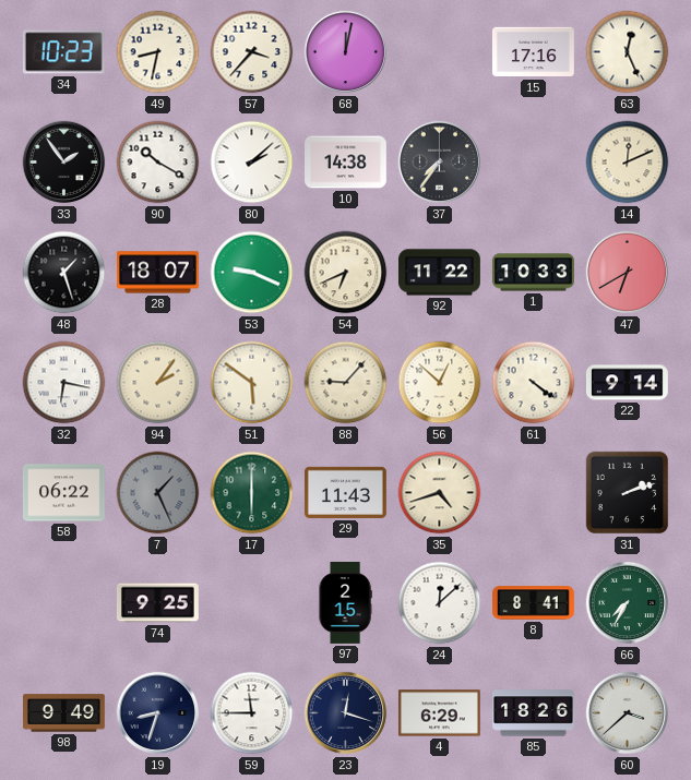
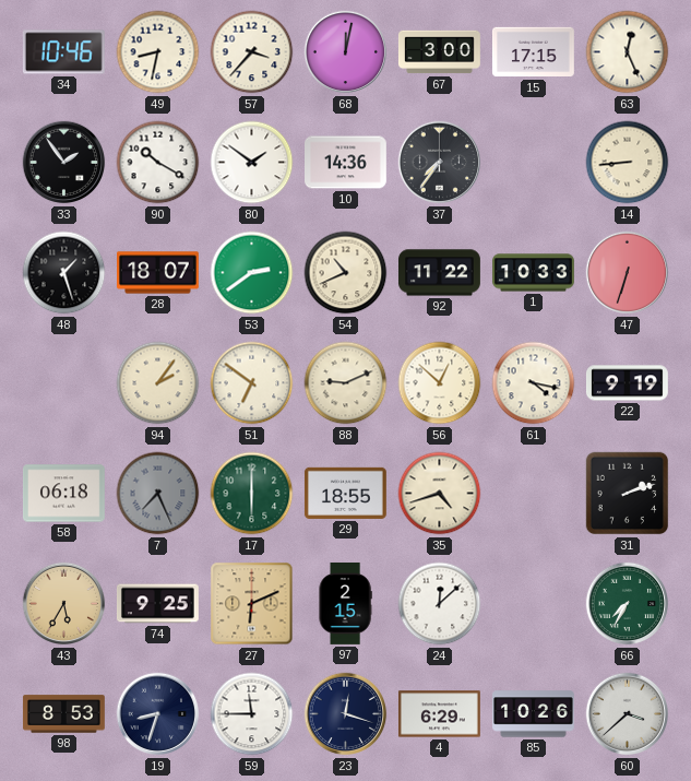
34: 10:23 -> 10:46 (63, 52)
67: none -> 3:00 (439, 52)
15: 17:16 -> 17:15 (533, 52)
80: 2:08 -> 1:51 (252, 163)
10: 14:38 -> 14:36 (346, 163)
14: 12:11 -> 8:44 (628, 163)
53: 9:19 -> 2:39 (252, 273)
54: 6:41 -> 10:41 (346, 273)
47: 6:40 -> 6:33 (628, 273)
32: 6:17 -> none (64, 383)
51: 5:51 -> 6:51 (252, 383)
88: 9:07 -> 9:11 (346, 383)
61: 4:21 -> 4:17 (534, 383)
22: 9:14 -> 9:19 (627, 383)
58: 06:22 -> 06:18 (63, 494)
7: 1:26 -> 7:26 (158, 494)
29: 11:43 -> 18:55 (345, 493)
43: none -> 5:35 (64, 604)
27: none -> 6:11 (252, 604)
8: 8:41 -> none (534, 603)
98: 9:49 -> 8:53 (63, 714)
85: 18:26 -> 10:26 (534, 714)
